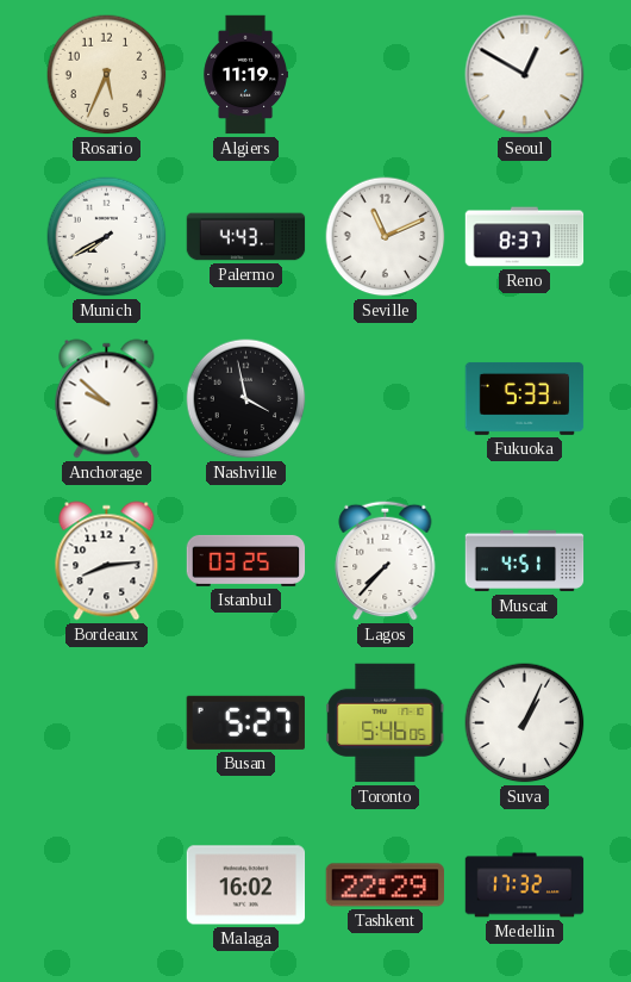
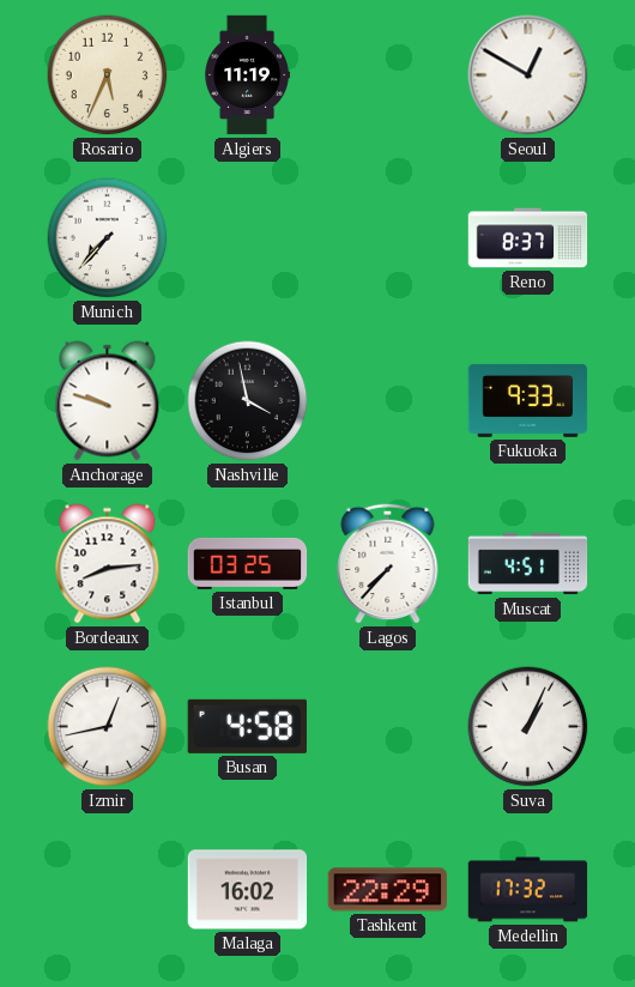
Munich: 7:40 -> 7:37 (108, 238)
Palermo: 4:43 -> none (246, 237)
Seville: 11:11 -> none (386, 237)
Anchorage: 9:52 -> 9:48 (108, 401)
Fukuoka: 5:33 -> 9:33 (528, 401)
Izmir: none -> 12:43 (108, 727)
Busan: 5:27 -> 4:58 (247, 726)
Toronto: 5:46 -> none (386, 723)
